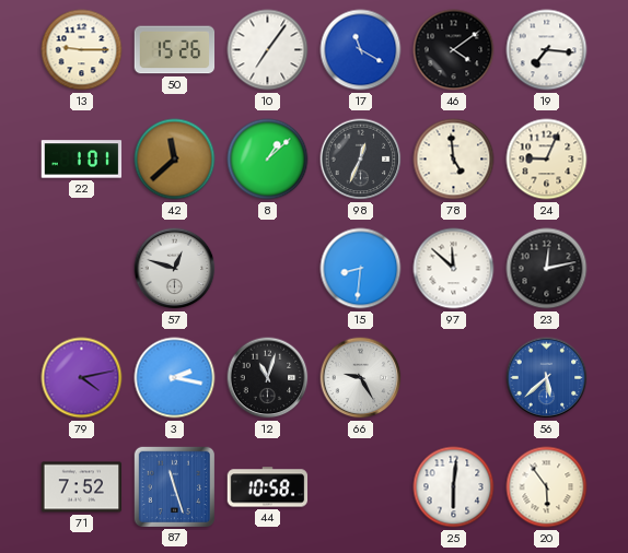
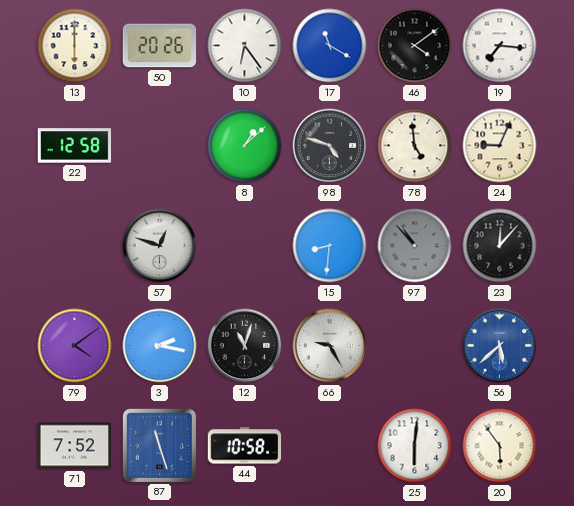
13: 9:15 -> 6:00 (75, 46)
50: 15:26 -> 20:26 (160, 46)
10: 7:06 -> 6:24 (245, 46)
22: 1:01 -> 12:58 (75, 146)
42: 11:38 -> none (175, 160)
98: 12:34 -> 4:48 (330, 146)
97: 11:52 -> 10:53 (415, 246)
97 dial: white -> grey (415, 246)
23: 12:13 -> 12:07 (500, 246)
79: 4:13 -> 4:09 (75, 346)
